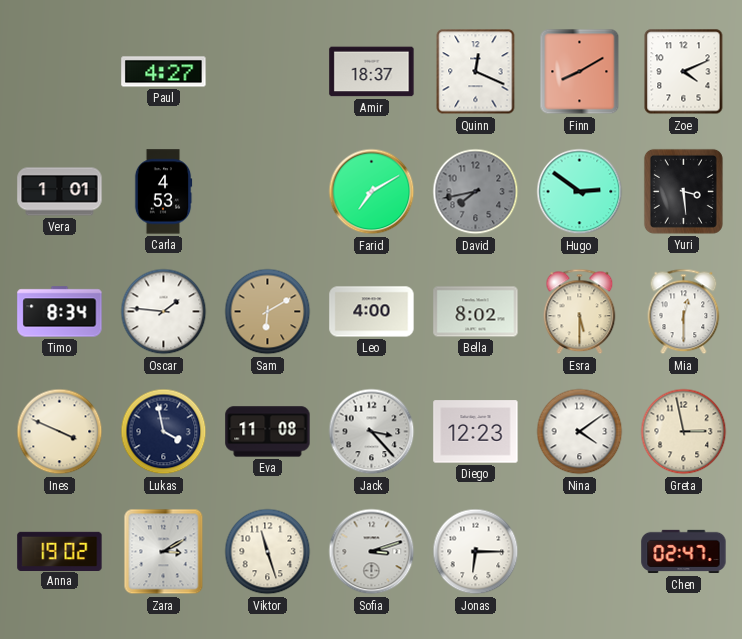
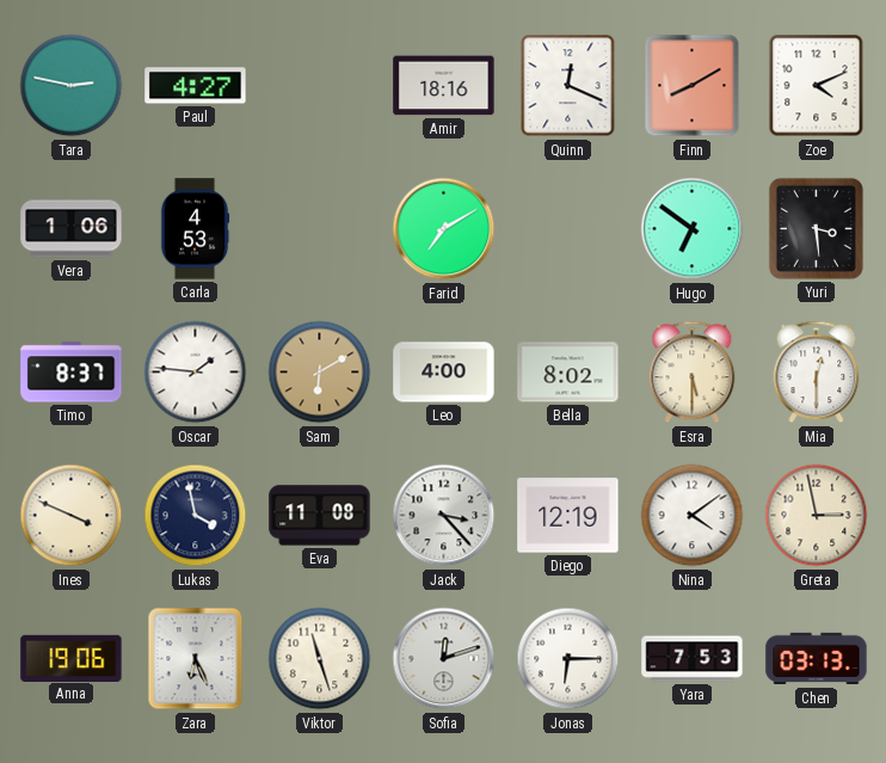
Tara: none -> 2:47 (72, 86)
Amir: 18:37 -> 18:16 (444, 86)
Vera: 1:01 -> 1:06 (72, 229)
David: 7:43 -> none (476, 192)
Hugo: 2:51 -> 6:51 (693, 229)
Timo: 8:34 -> 8:37 (72, 373)
Diego: 12:23 -> 12:19 (568, 516)
Anna: 19:02 -> 19:06 (72, 658)
Zara: 3:10 -> 6:26 (196, 659)
Sofia: 3:12 -> 12:12 (444, 659)
Yara: none -> 7:53 (693, 659)
Chen: 02:47 -> 03:13 (817, 659)
